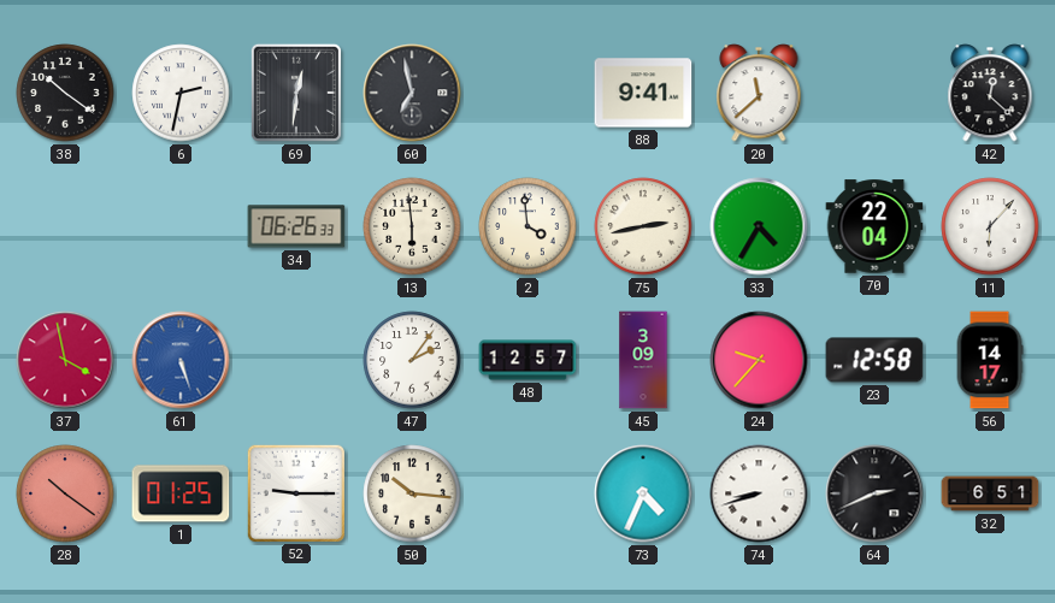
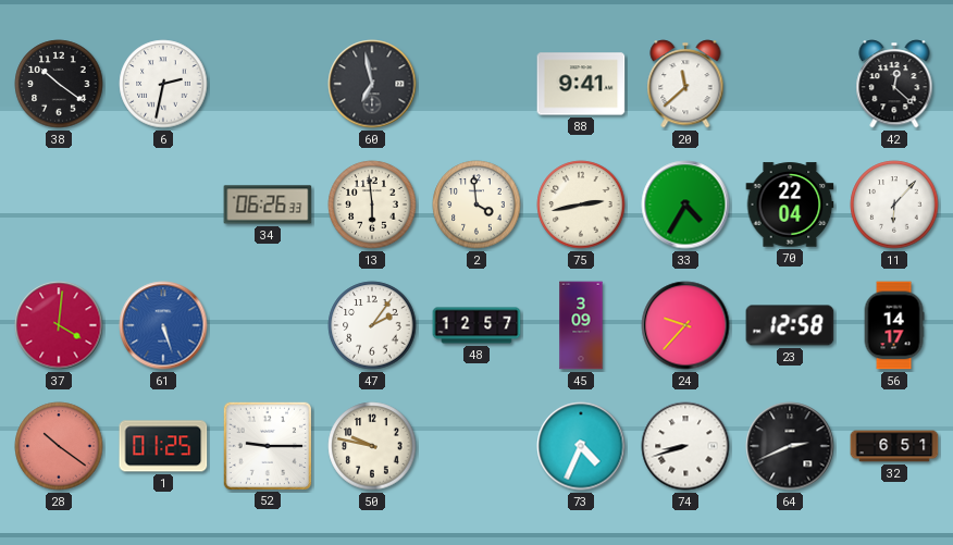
69: 12:31 -> none (296, 93)
37: 3:58 -> 4:01 (59, 325)
50: 10:16 -> 9:47 (372, 446)
